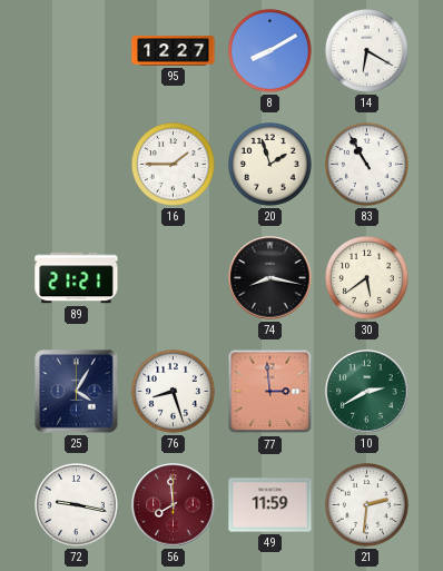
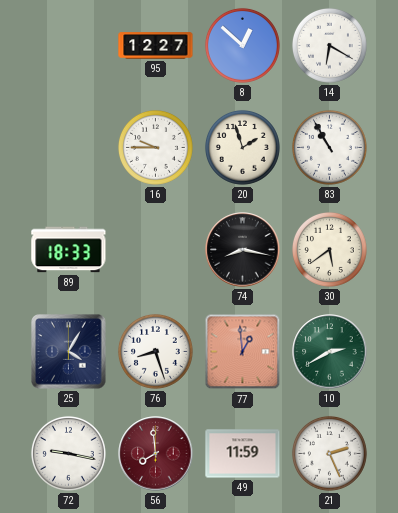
8: 8:10 -> 12:52 (242, 45)
16: 1:45 -> 9:45 (155, 147)
89: 21:21 -> 18:33 (69, 250)
77: 2:59 -> 12:59 (243, 352)
21: 2:31 -> 2:26 (329, 453)
